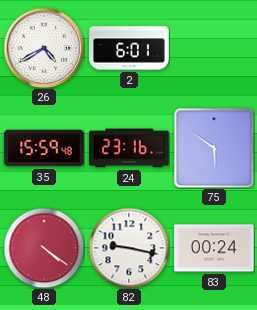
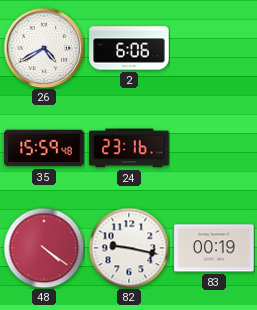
2: 6:01 -> 6:06 (129, 48)
75: 5:51 -> none (214, 148)
83: 00:24 -> 00:19 (214, 248)
